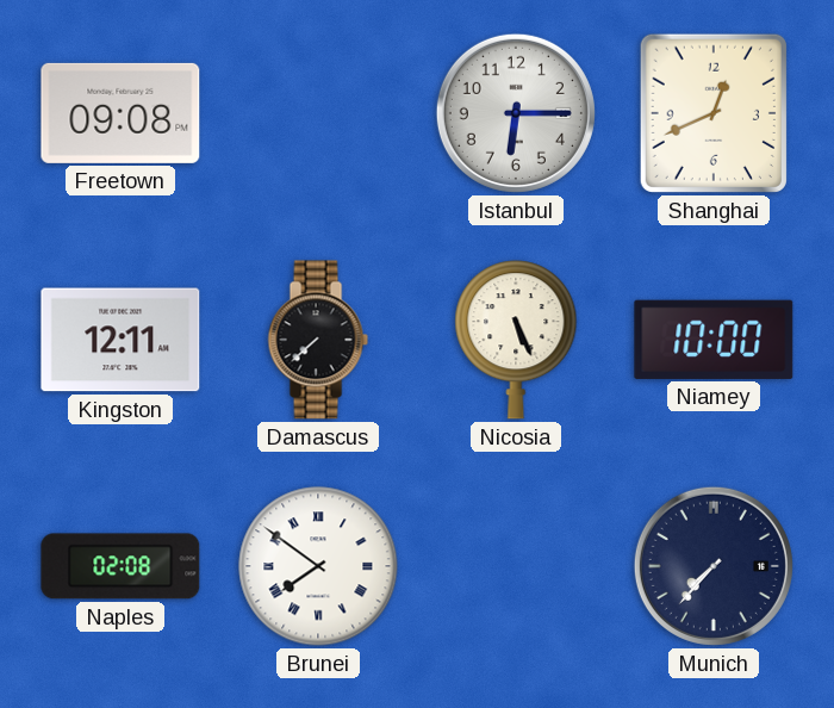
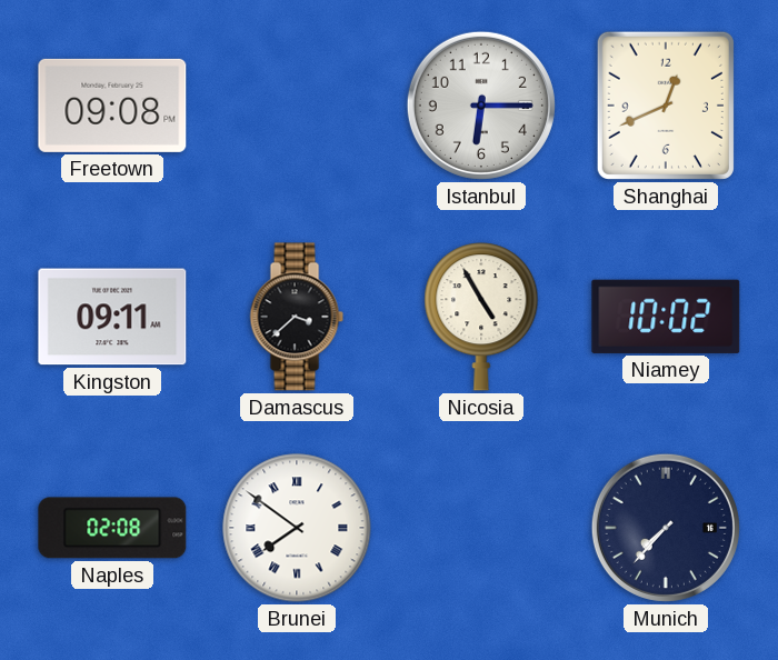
Kingston: 12:11 -> 09:11 (112, 317)
Damascus: 7:38 -> 3:38 (297, 317)
Nicosia: 5:26 -> 4:55 (481, 317)
Niamey: 10:00 -> 10:02 (666, 317)
